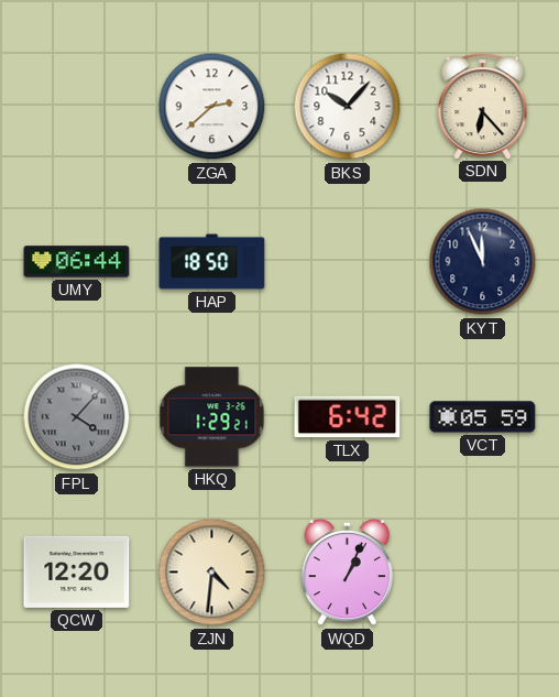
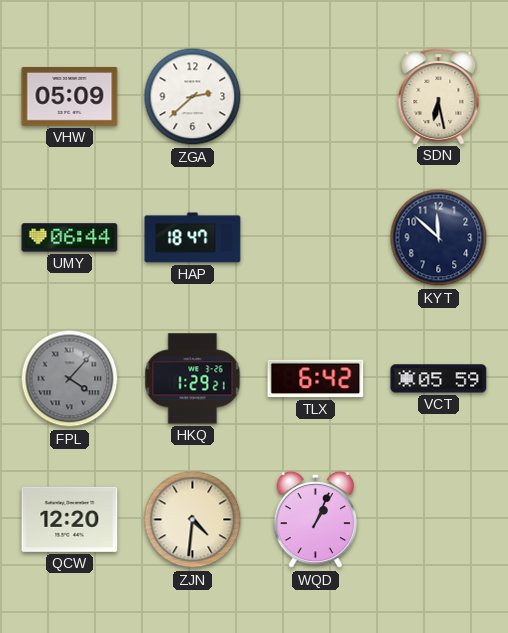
VHW: none -> 05:09 (70, 97)
BKS: 10:07 -> none (348, 107)
SDN: 6:23 -> 6:28 (439, 97)
HAP: 18:50 -> 18:47 (193, 238)
KYT: 11:56 -> 11:52 (439, 238)
